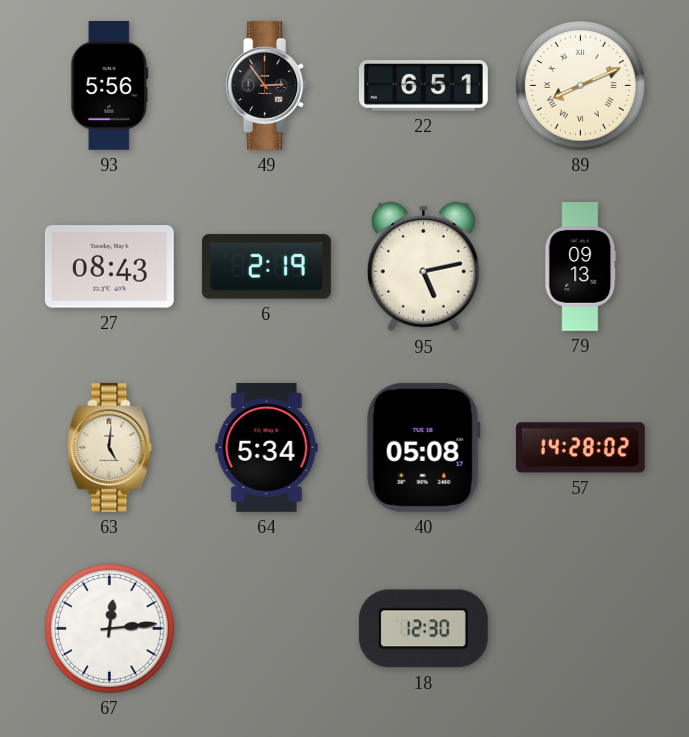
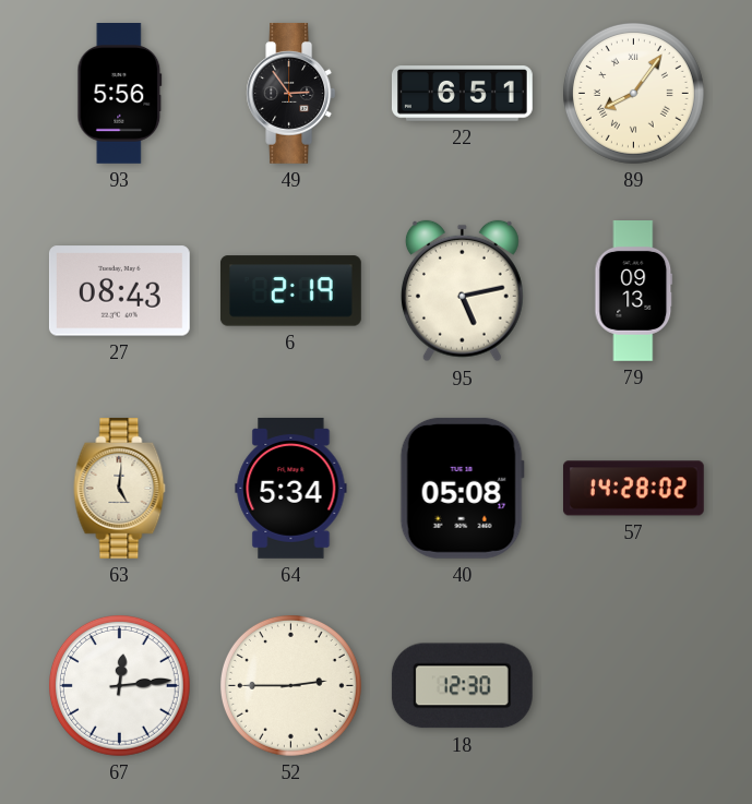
89: 8:11 -> 8:06 (633, 93)
52: none -> 2:45 (290, 685)
